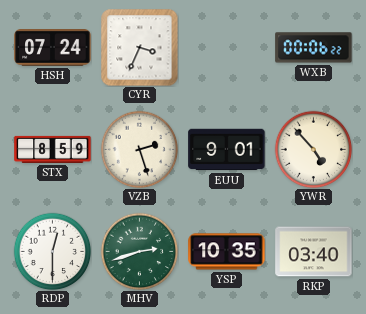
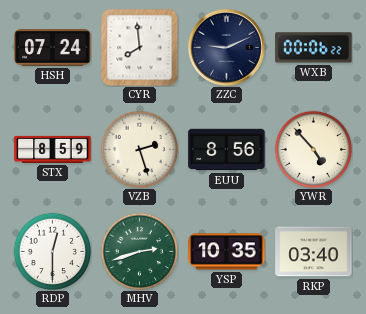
CYR: 3:34 -> 7:59 (139, 47)
ZZC: none -> 9:11 (226, 47)
EUU: 9:01 -> 8:56 (227, 150)
